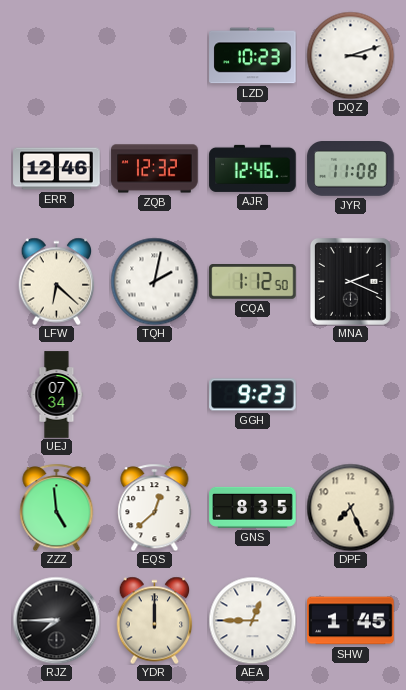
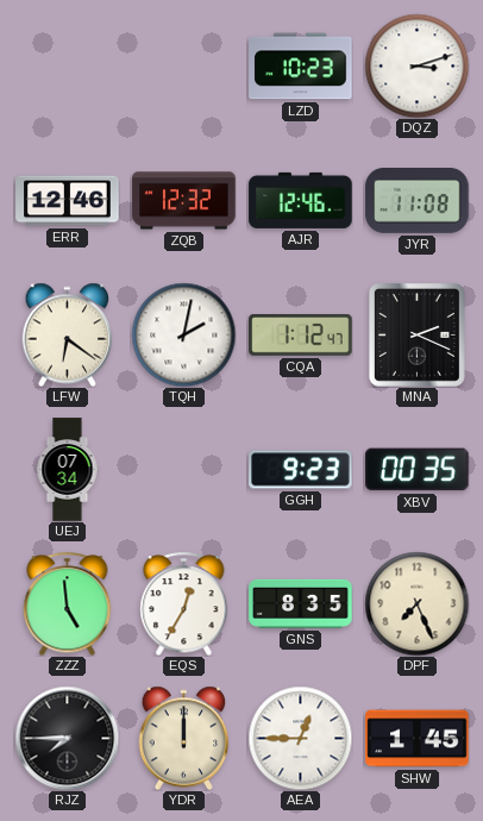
LFW: 6:22 -> 6:21 (68, 334)
CQA: 1:12:50 -> 1:12:47 (301, 336)
XBV: none -> 00:35 (418, 470)
EQS: 12:38 -> 12:35 (184, 603)
